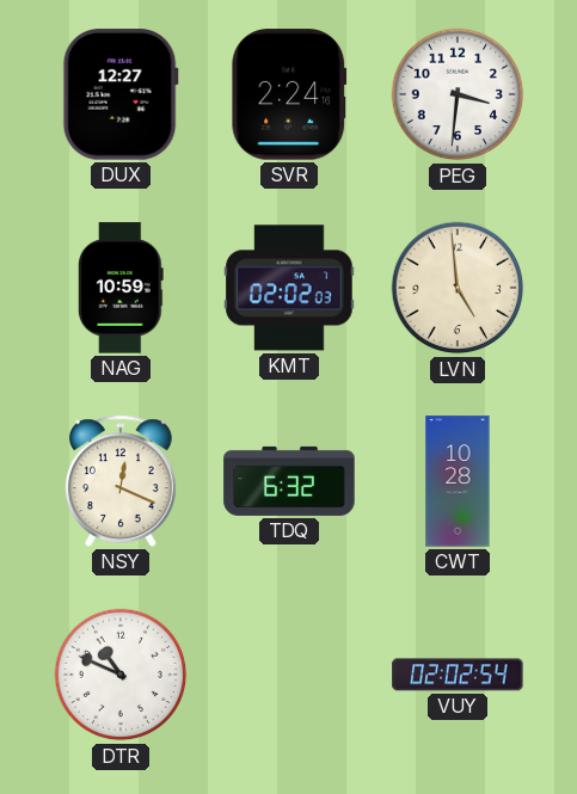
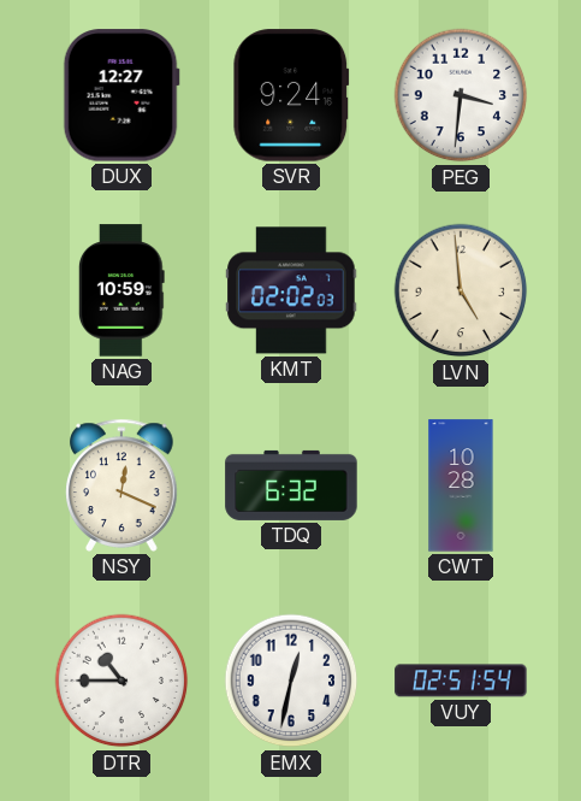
SVR: 2:24 -> 9:24 (291, 95)
DTR: 10:49 -> 10:45 (121, 681)
EMX: none -> 12:32 (291, 681)
VUY: 02:02 -> 02:51 (461, 681)
